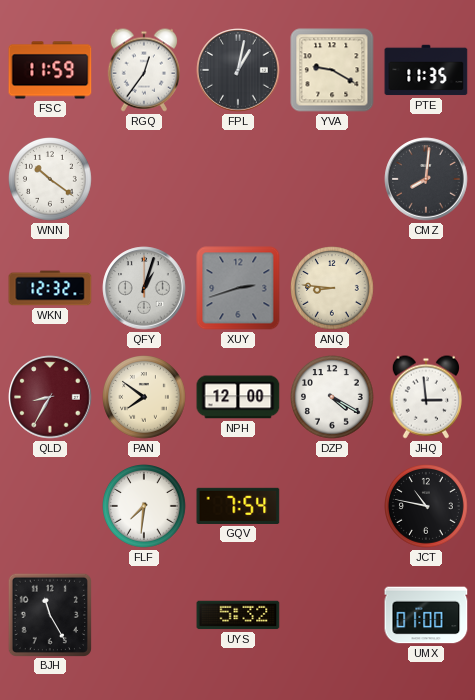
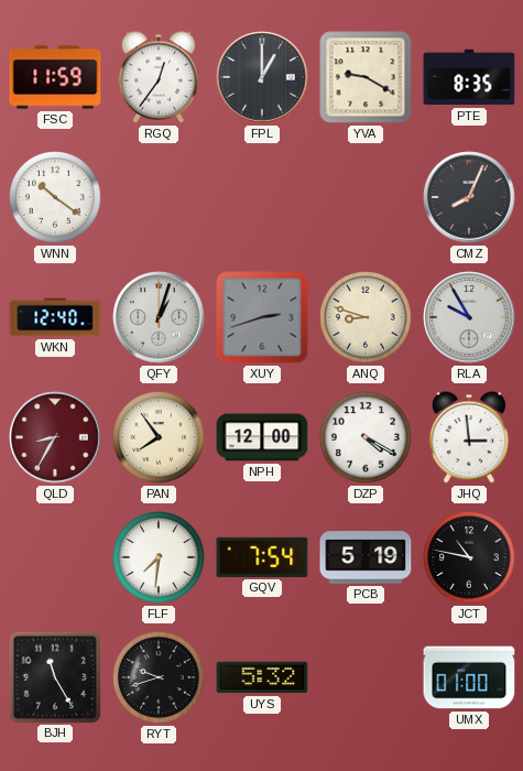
FPL: 1:02 -> 1:00 (262, 77)
PTE: 11:35 -> 8:35 (469, 77)
CMZ: 8:01 -> 8:04 (469, 197)
WKN: 12:32 -> 12:40 (55, 317)
ANQ: 8:46 -> 8:48 (367, 318)
RLA: none -> 9:55 (469, 317)
PAN: 7:51 -> 7:54 (160, 438)
PCB: none -> 5:19 (366, 557)
RYT: none -> 9:42 (160, 678)
